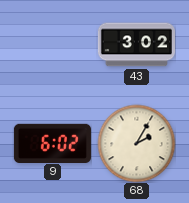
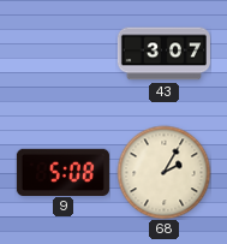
43: 3:02 -> 3:07 (163, 54)
9: 6:02 -> 5:08 (62, 172)
